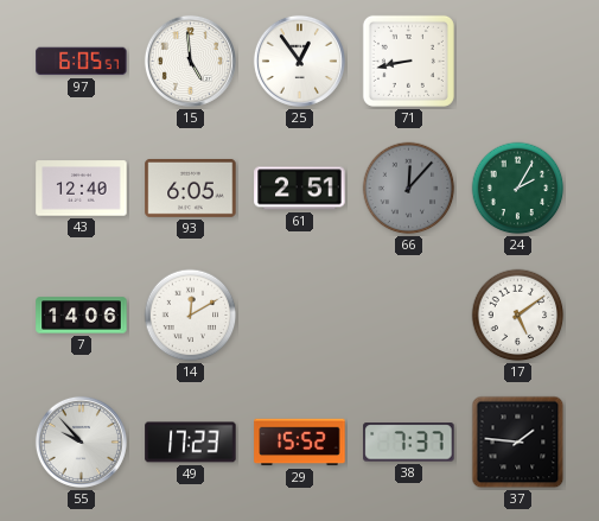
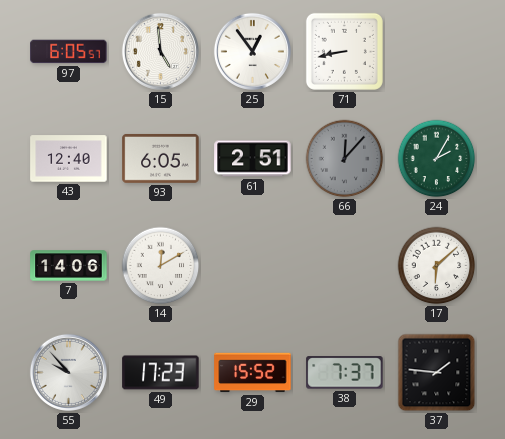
17: 5:09 -> 6:08 (437, 266)
